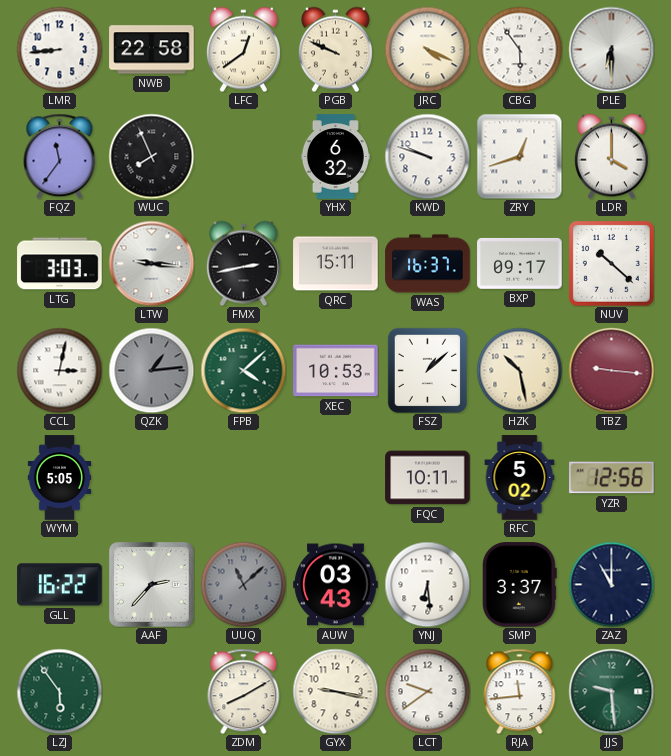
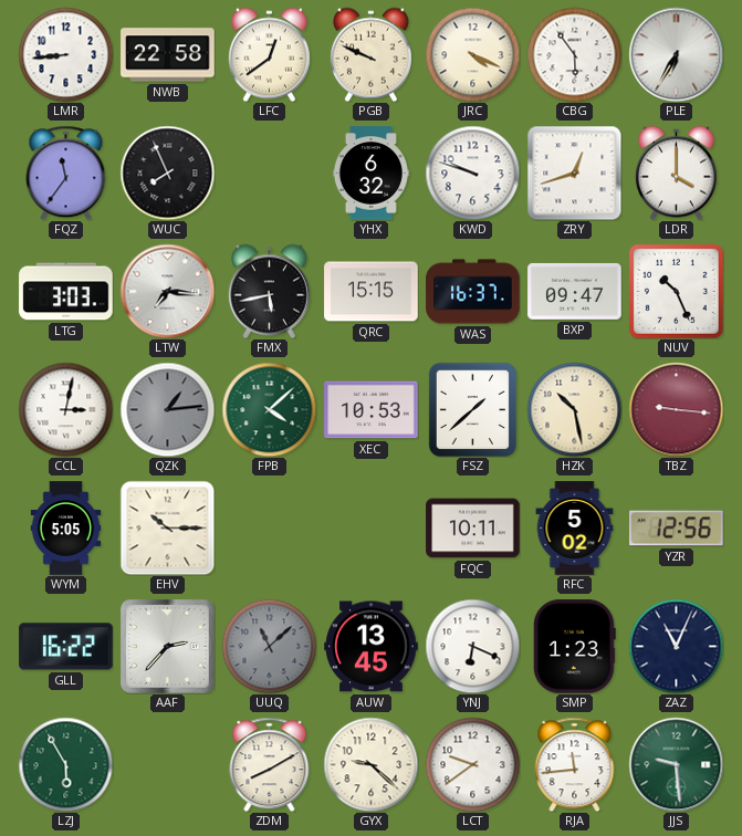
PLE: 6:30 -> 6:35 (676, 54)
LTW: 9:16 -> 7:16 (167, 291)
FMX: 2:43 -> 5:43 (269, 291)
QRC: 15:11 -> 15:15 (372, 292)
BXP: 09:17 -> 09:47 (575, 291)
NUV: 10:22 -> 10:26 (676, 291)
FSZ: 1:08 -> 1:38 (472, 409)
EHV: none -> 10:15 (167, 527)
AUW: 03:43 -> 13:45 (372, 647)
YNJ: 6:29 -> 6:19 (472, 646)
SMP: 3:37 -> 1:23 (574, 647)
ZAZ: 11:00 -> 11:04 (676, 646)
LZJ: 5:54 -> 5:55 (65, 764)
GYX: 9:17 -> 9:22 (370, 764)
